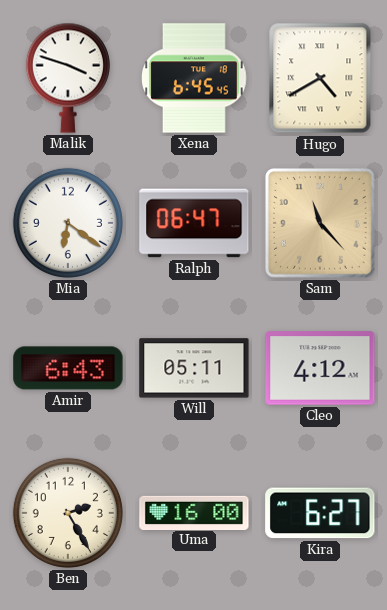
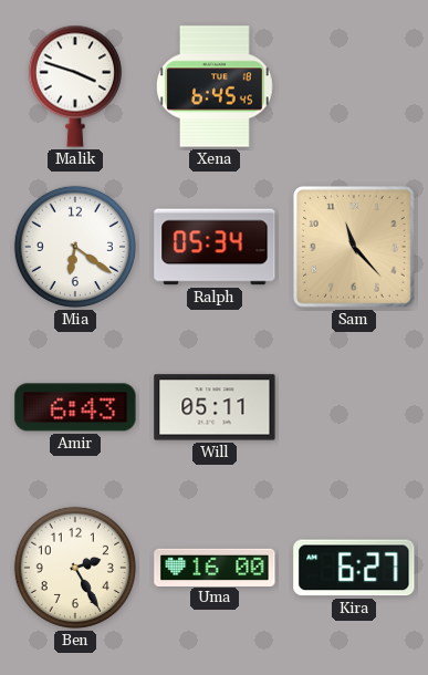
Hugo: 4:40 -> none (320, 78)
Ralph: 06:47 -> 05:34 (215, 247)
Cleo: 4:12 -> none (320, 368)
